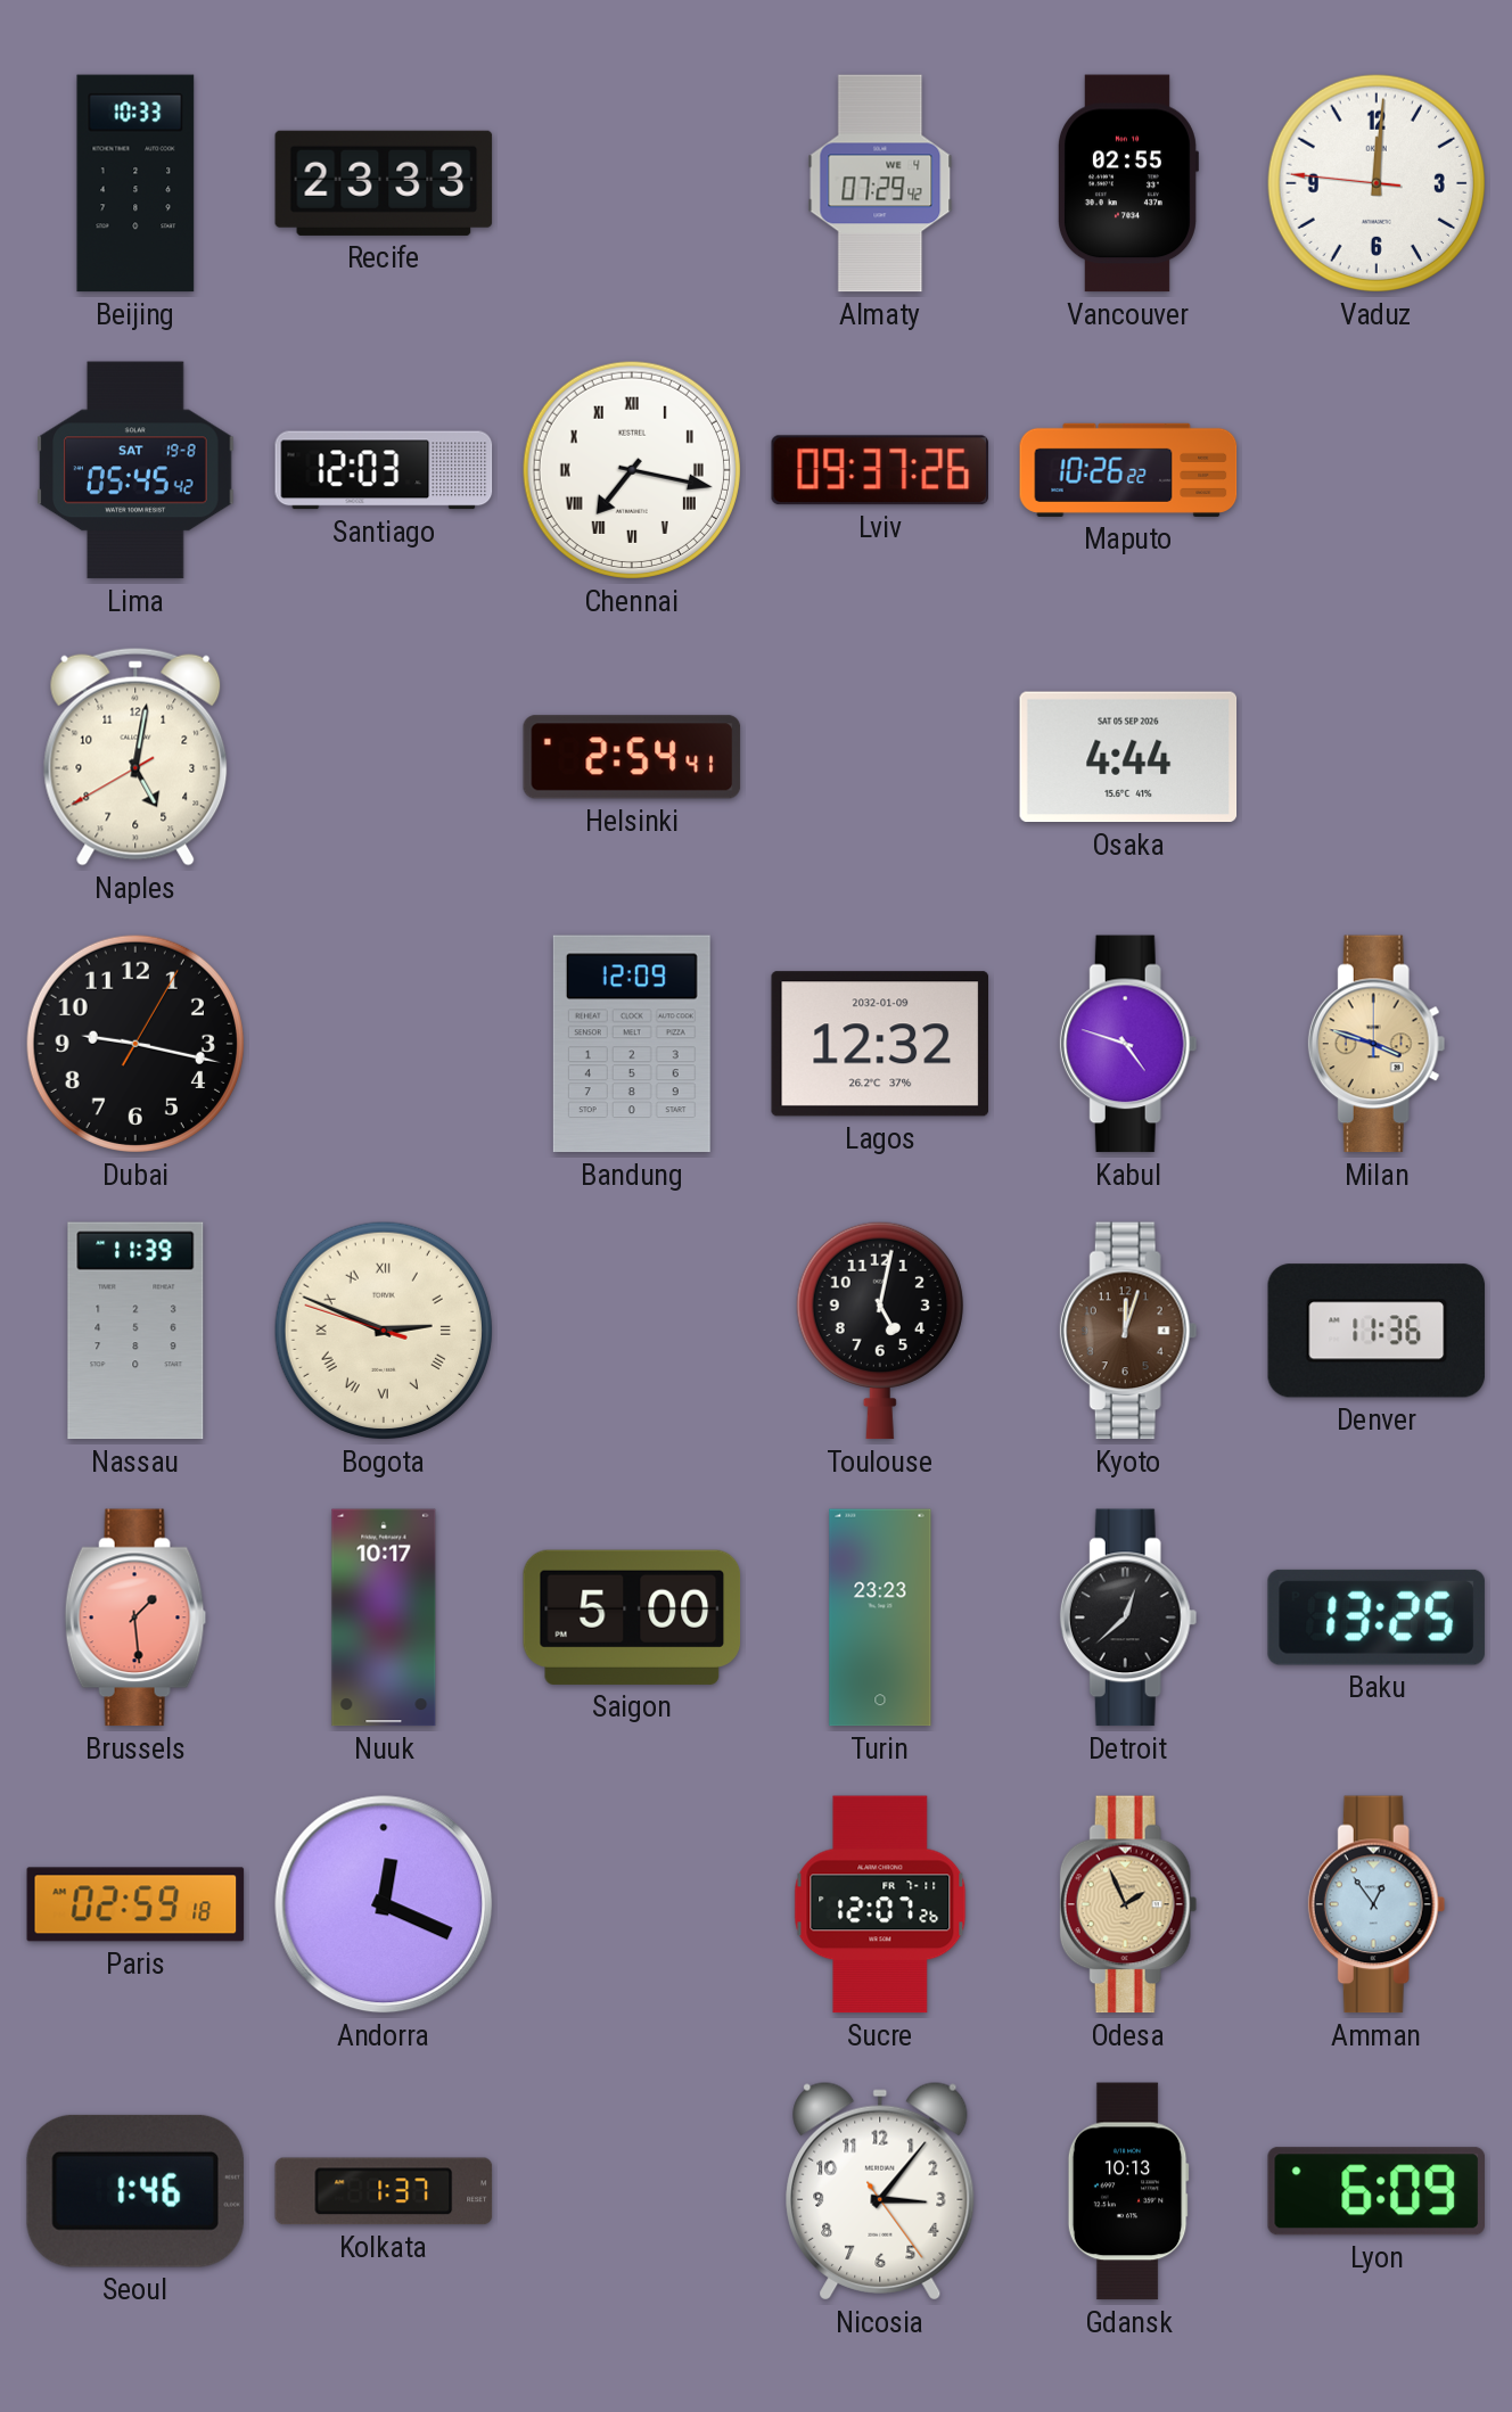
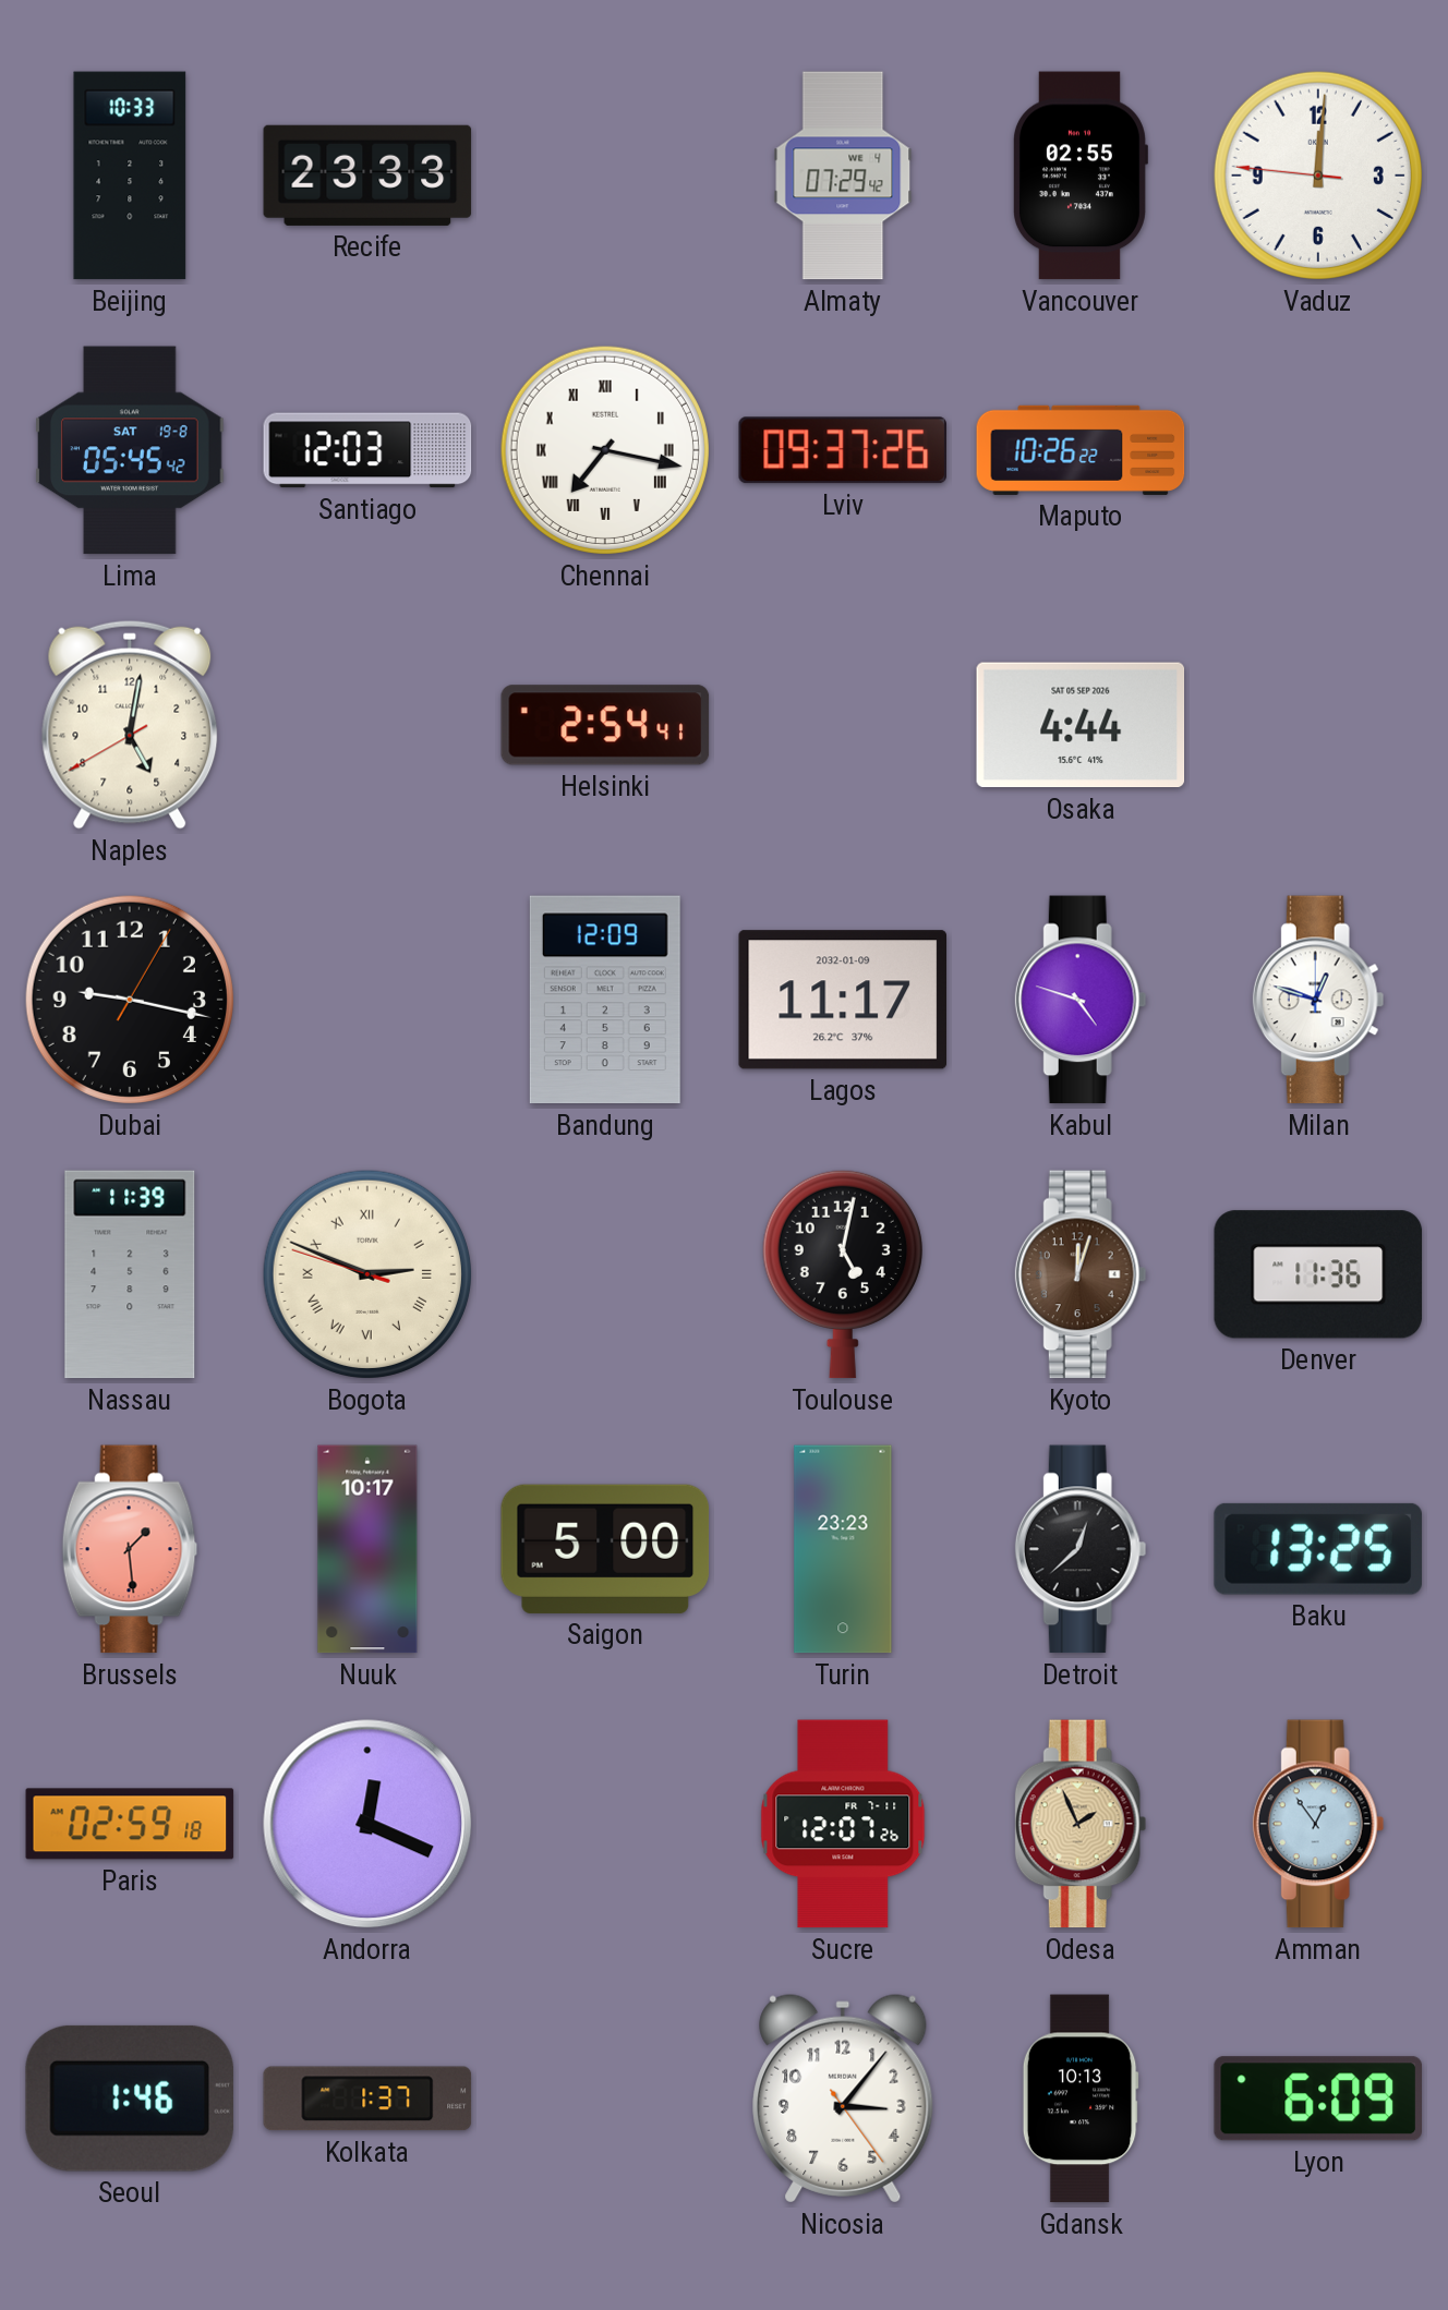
Lagos: 12:32 -> 11:17 (842, 1000)
Milan: 3:48 -> 12:48 (1318, 1000)
Milan dial: champagne -> white (1318, 1000)
